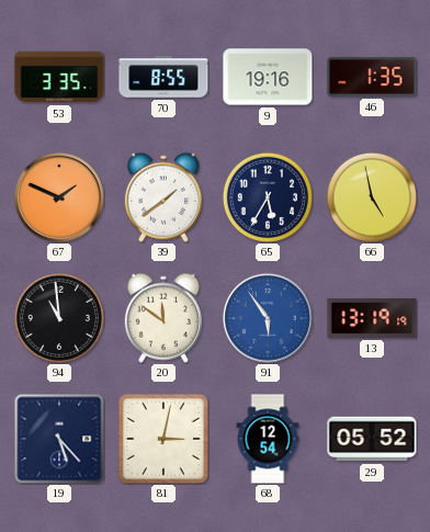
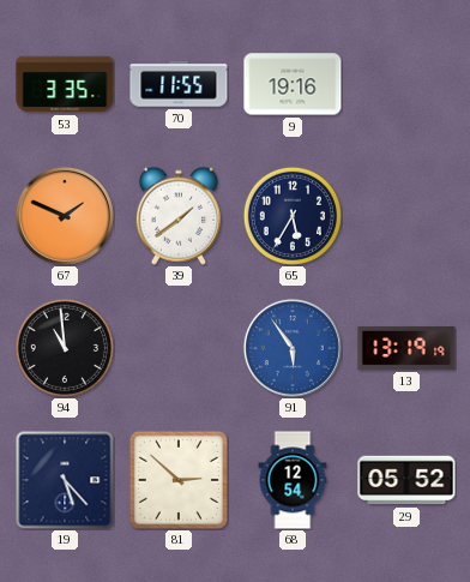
70: 8:55 -> 11:55 (179, 84)
46: 1:35 -> none (372, 77)
66: 4:58 -> none (372, 197)
20: 11:51 -> none (163, 318)
81: 3:02 -> 2:52 (179, 480)
